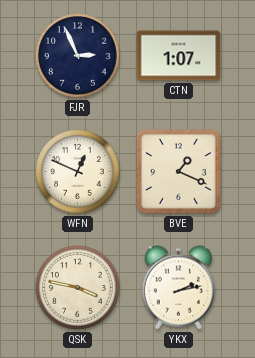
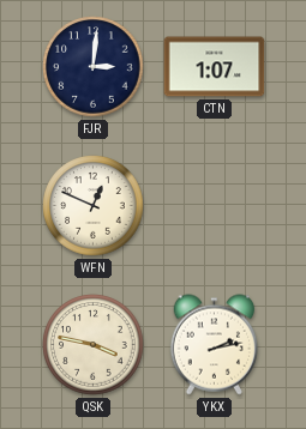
FJR: 2:56 -> 3:01 (94, 67)
BVE: 1:19 -> none (178, 171)
